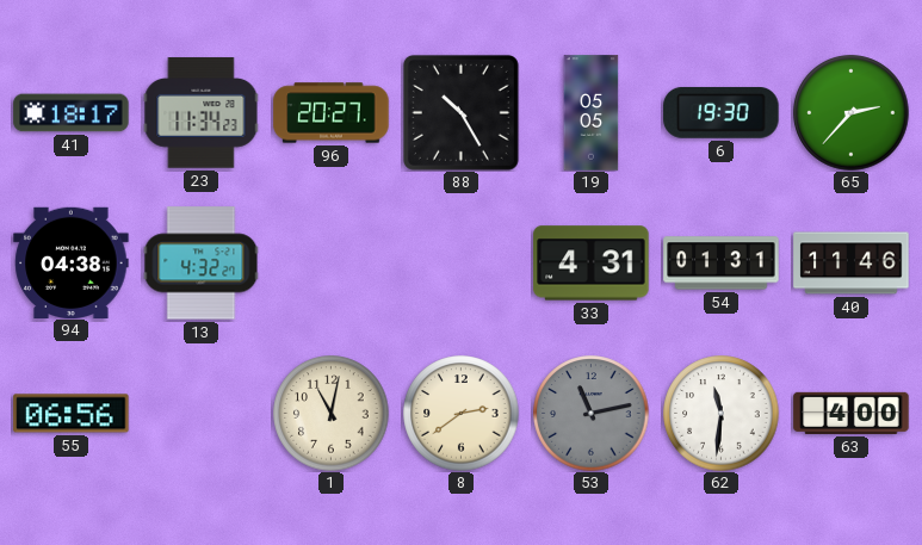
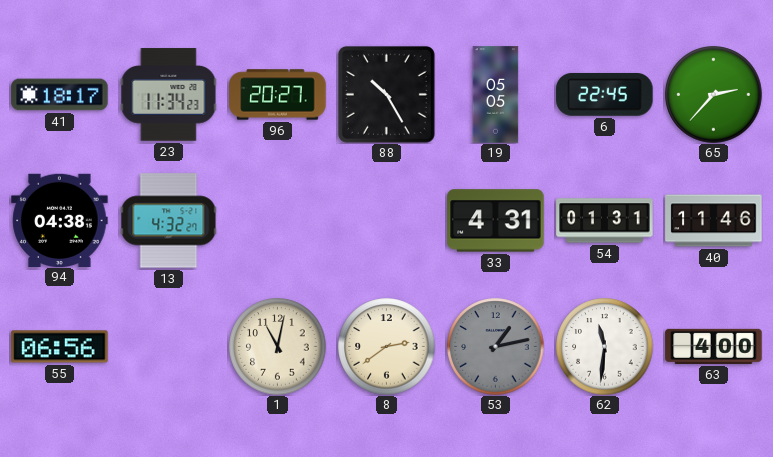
6: 19:30 -> 22:45 (605, 94)
53: 11:13 -> 1:13 (496, 347)
